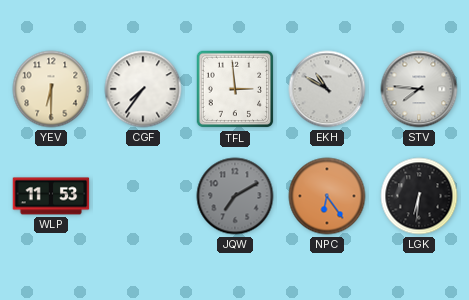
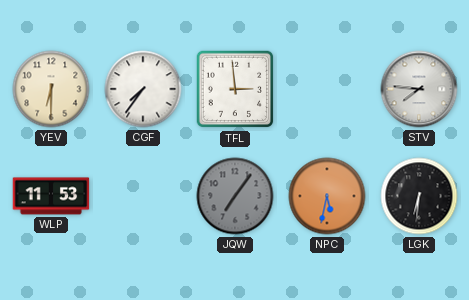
EKH: 10:50 -> none (327, 89)
JQW: 7:10 -> 7:06 (235, 196)
NPC: 6:24 -> 5:32 (327, 196)
